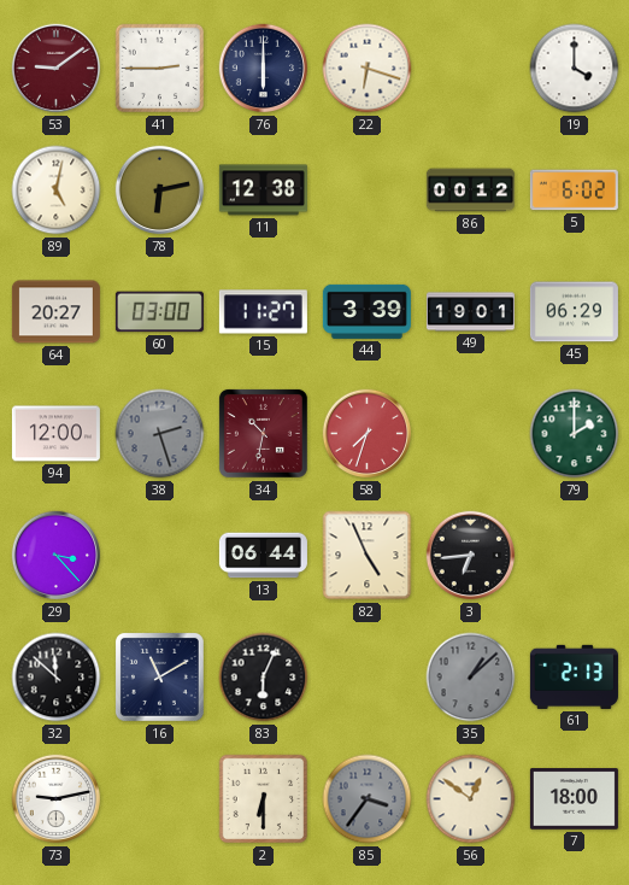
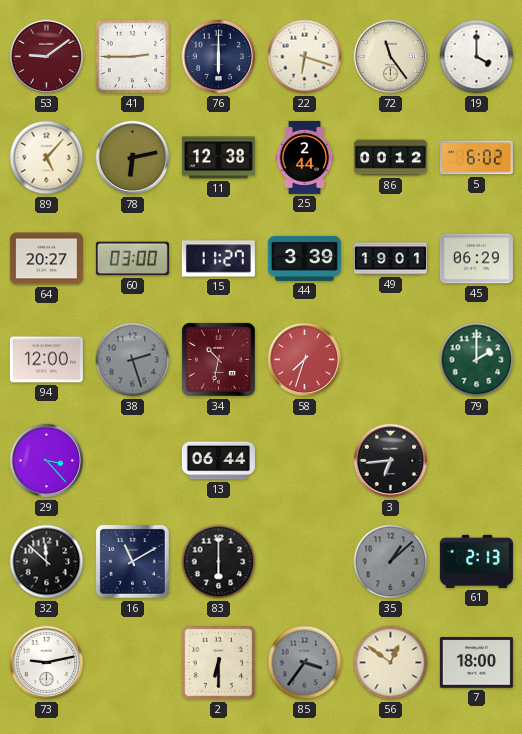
72: none -> 11:24 (391, 57)
89: 5:02 -> 5:07 (47, 158)
25: none -> 2:44 (305, 157)
82: 4:56 -> none (368, 556)
83: 6:04 -> 6:00 (219, 562)
